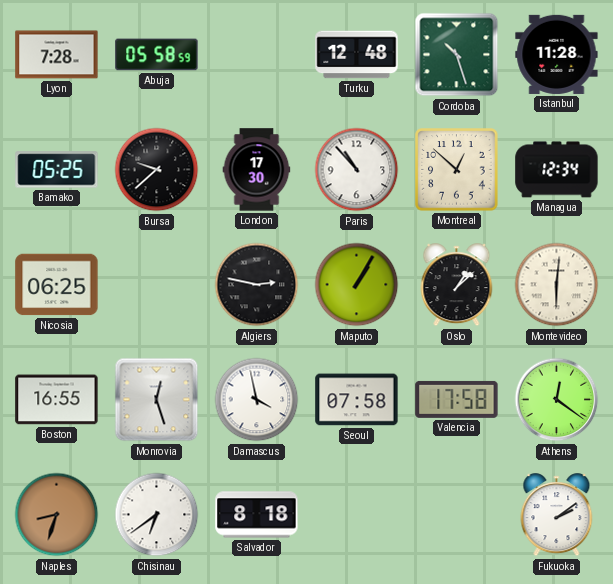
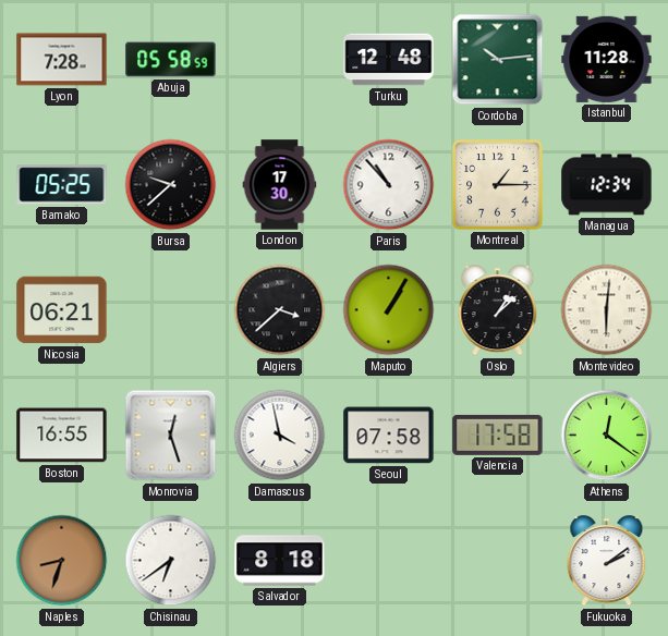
Cordoba: 10:27 -> 10:14 (498, 60)
Montreal: 12:52 -> 1:15 (498, 185)
Nicosia: 06:25 -> 06:21 (62, 310)
Algiers: 2:47 -> 3:38 (280, 310)
